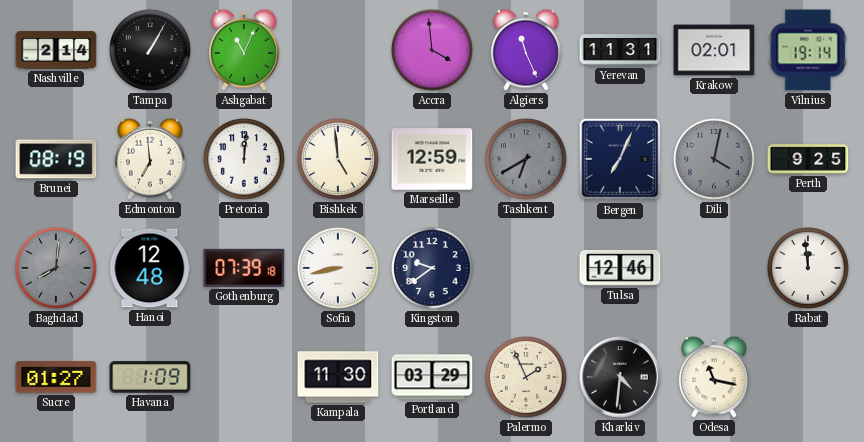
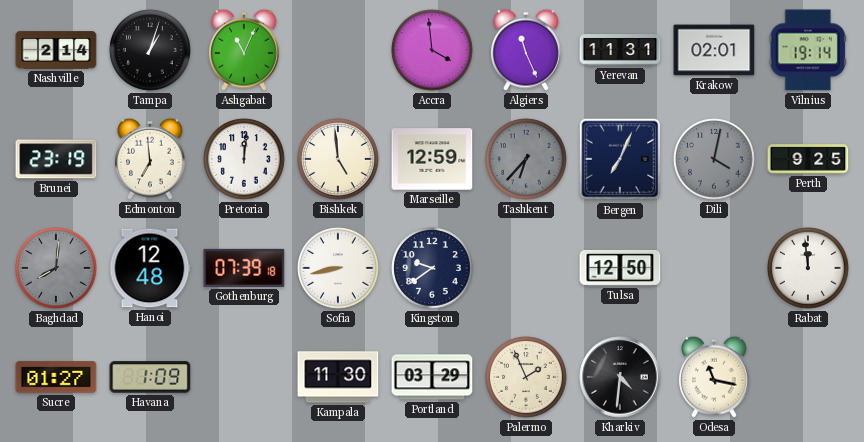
Tampa: 1:05 -> 1:03 (150, 50)
Brunei: 08:19 -> 23:19 (56, 159)
Tashkent: 6:40 -> 6:37 (526, 159)
Tulsa: 12:46 -> 12:50 (620, 268)
